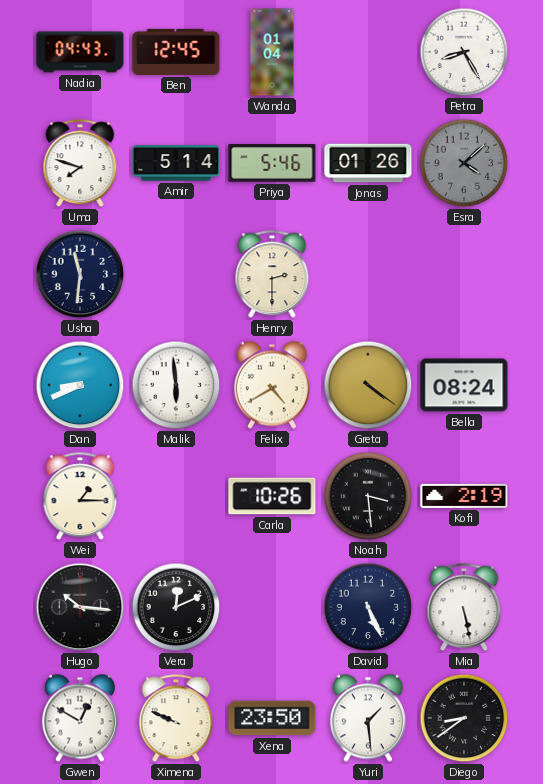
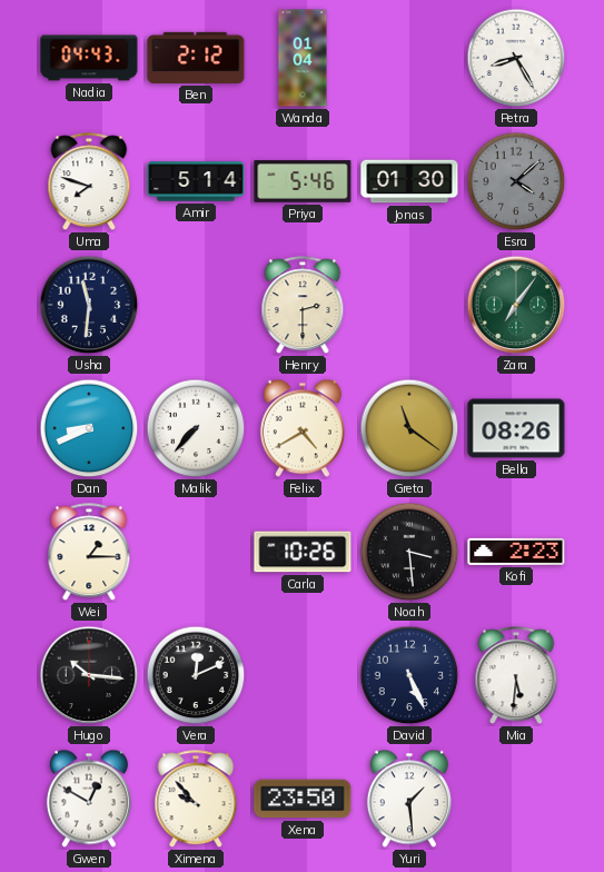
Ben: 12:45 -> 2:12 (196, 58)
Jonas: 01:26 -> 01:30 (409, 181)
Zara: none -> 7:06 (516, 305)
Malik: 5:59 -> 7:37 (196, 428)
Greta: 4:21 -> 11:21 (409, 428)
Bella: 08:24 -> 08:26 (516, 428)
Kofi: 2:19 -> 2:23 (516, 552)
Mia: 5:28 -> 5:31 (516, 676)
Ximena: 9:49 -> 9:53 (196, 800)
Diego: 8:39 -> none (464, 718)
